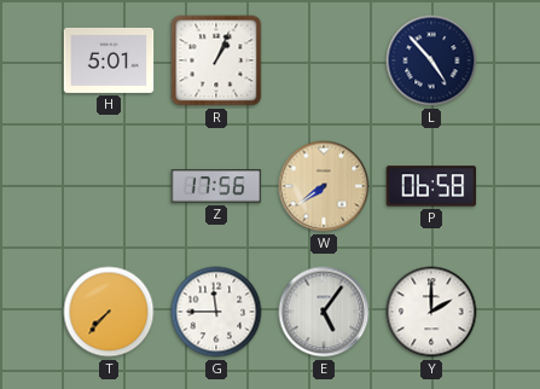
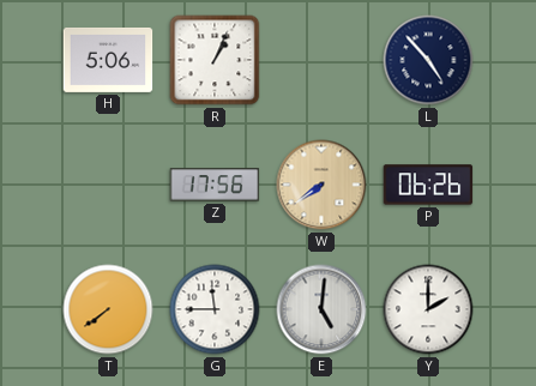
H: 5:01 -> 5:06 (108, 60)
P: 06:58 -> 06:26 (428, 185)
T: 7:37 -> 7:39 (108, 309)
E: 5:06 -> 5:01 (321, 309)
